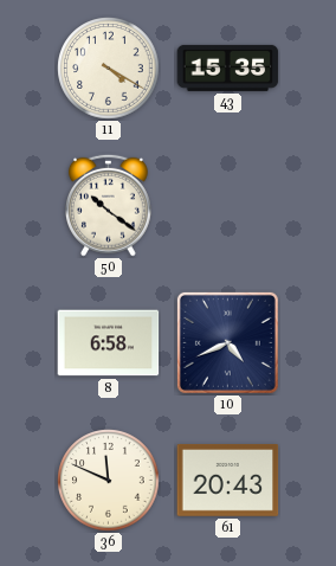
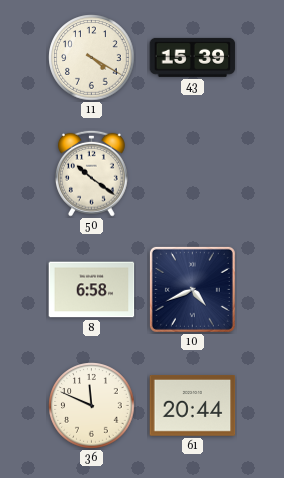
43: 15:35 -> 15:39 (193, 57)
61: 20:43 -> 20:44 (193, 406)
